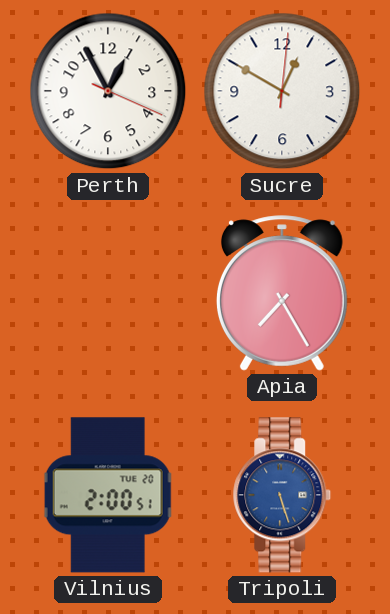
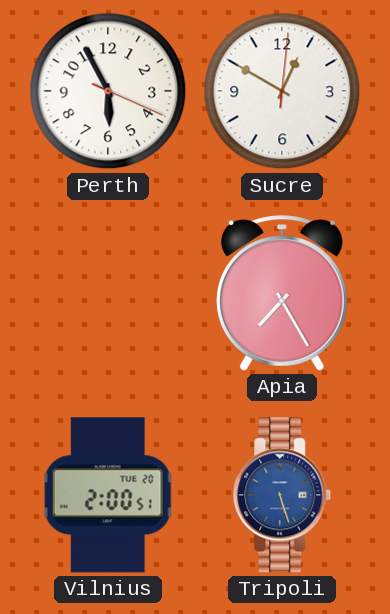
Perth: 12:55 -> 5:55 (108, 91)
